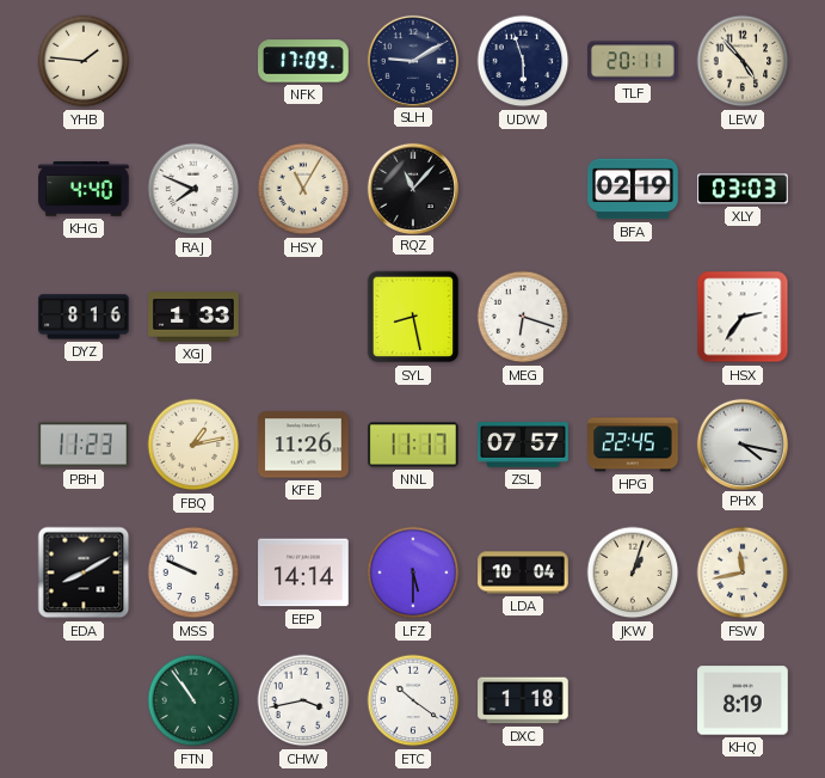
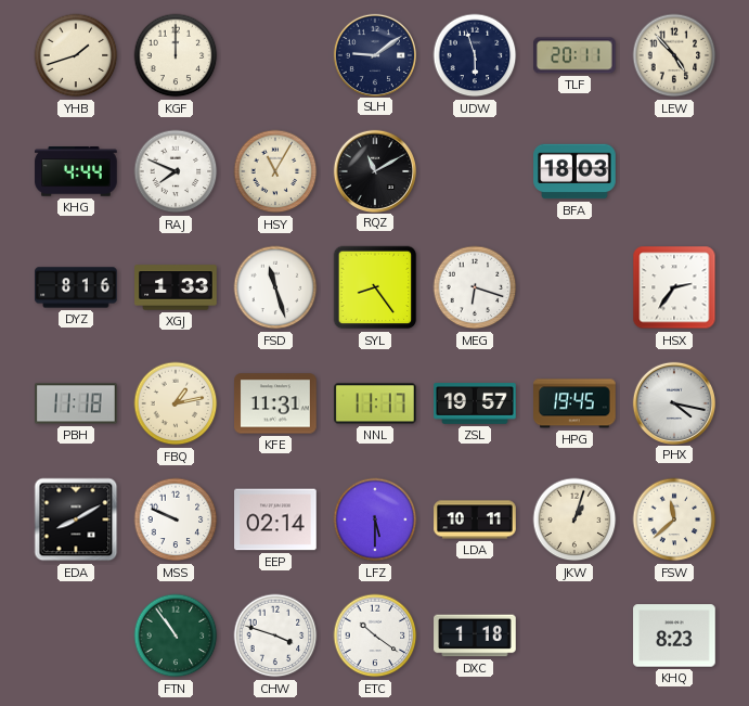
YHB: 1:46 -> 1:42 (76, 55)
KGF: none -> 12:00 (176, 55)
NFK: 17:09 -> none (303, 61)
SLH: 9:10 -> 9:09 (374, 54)
KHG: 4:40 -> 4:44 (76, 171)
RQZ: 11:07 -> 11:10 (374, 170)
BFA: 02:19 -> 18:03 (574, 171)
XLY: 03:03 -> none (743, 189)
FSD: none -> 11:27 (275, 287)
SYL: 8:28 -> 8:24 (375, 287)
PBH: 11:23 -> 11:18 (76, 403)
KFE: 11:26 -> 11:31 (275, 403)
ZSL: 07:57 -> 19:57 (475, 403)
HPG: 22:45 -> 19:45 (574, 403)
EEP: 14:14 -> 02:14 (275, 519)
LDA: 10:04 -> 10:11 (475, 519)
FSW: 11:43 -> 11:38 (674, 519)
CHW: 3:43 -> 3:48 (275, 636)
KHQ: 8:19 -> 8:23 (674, 636)
